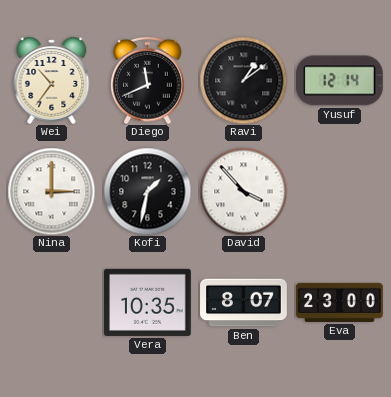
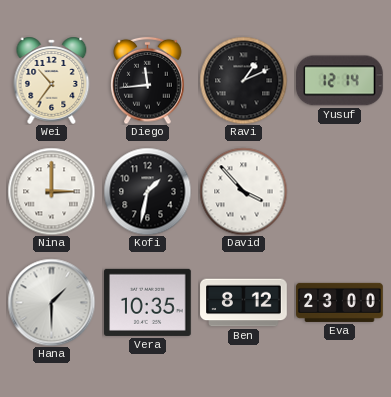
Diego: 11:41 -> 11:44 (148, 80)
Ravi: 1:09 -> 1:11 (243, 80)
Hana: none -> 1:30 (51, 302)
Ben: 8:07 -> 8:12 (244, 303)
